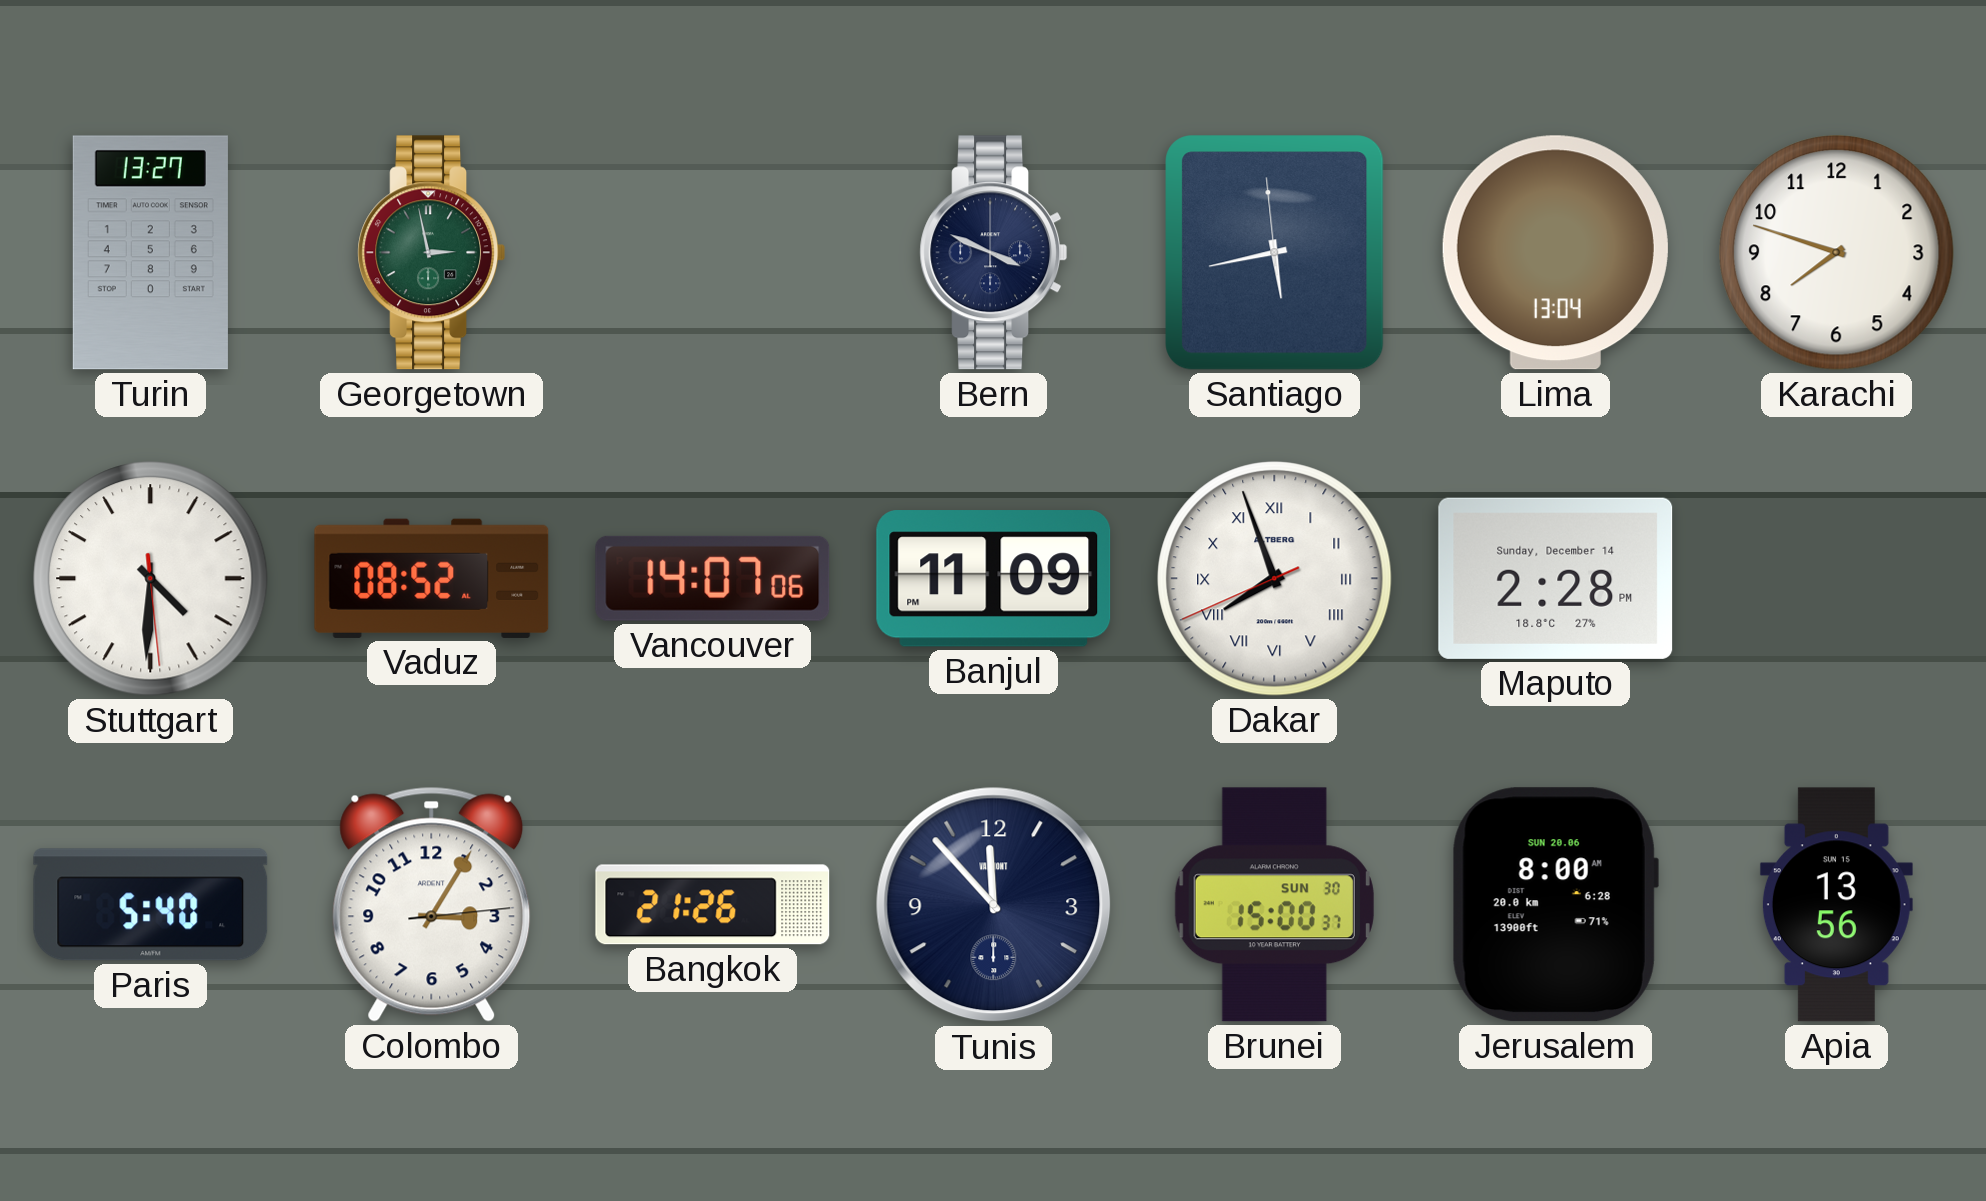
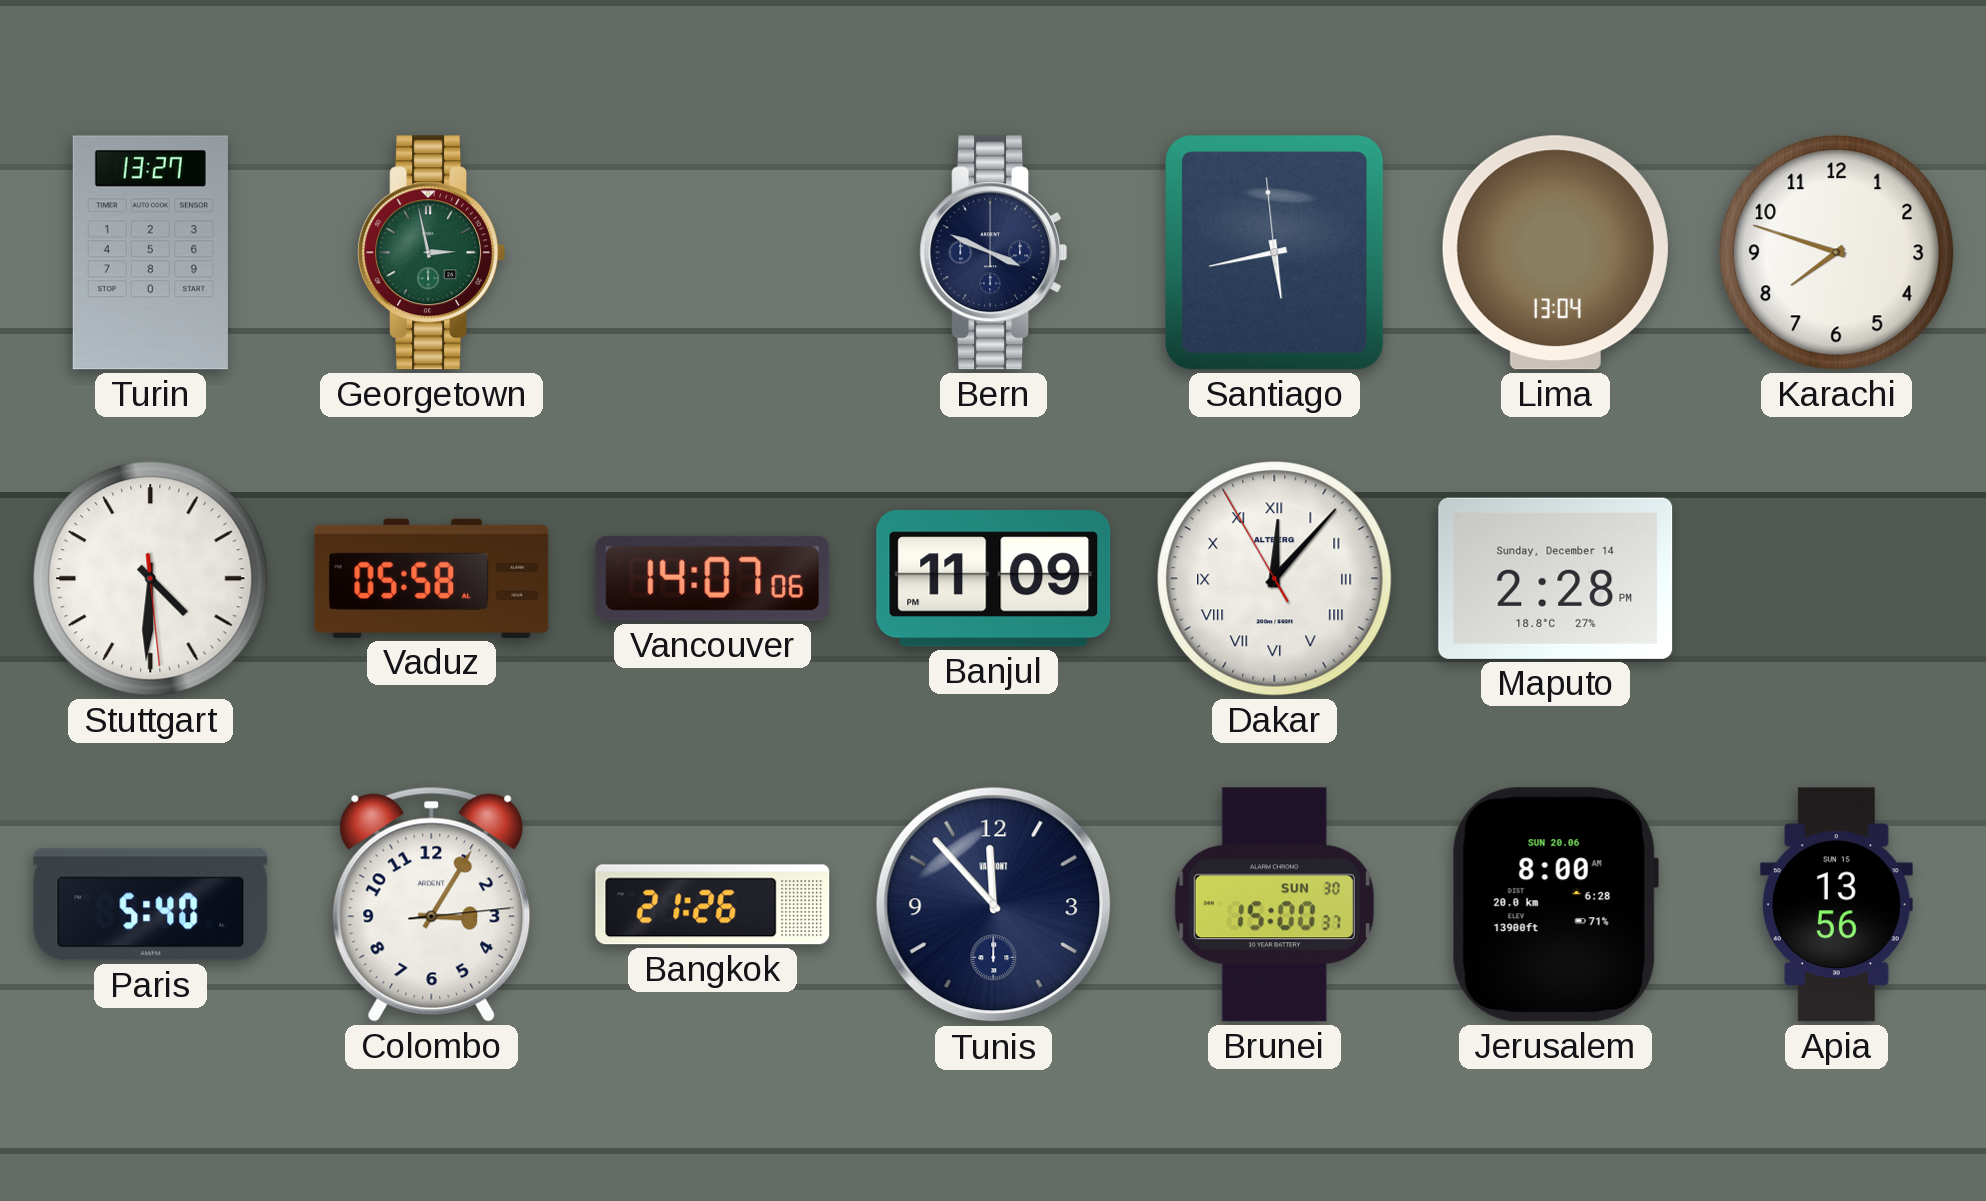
Vaduz: 08:52 -> 05:58 (432, 578)
Dakar: 7:56 -> 12:06 (1275, 579)
